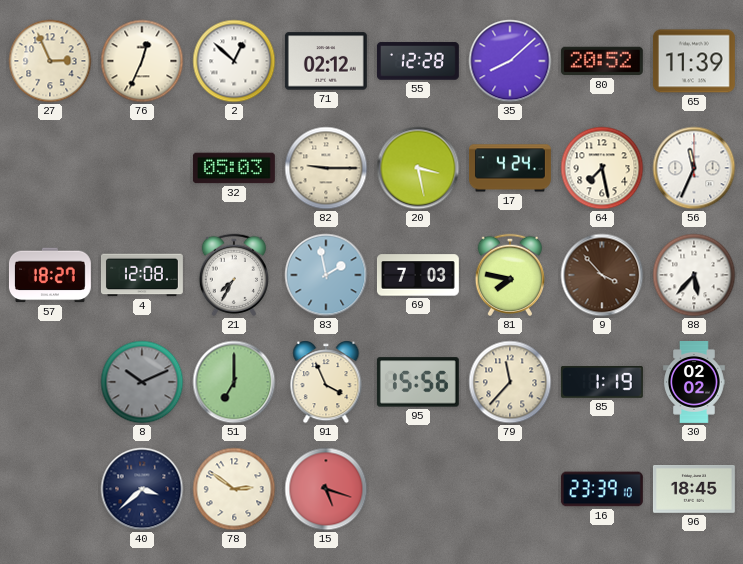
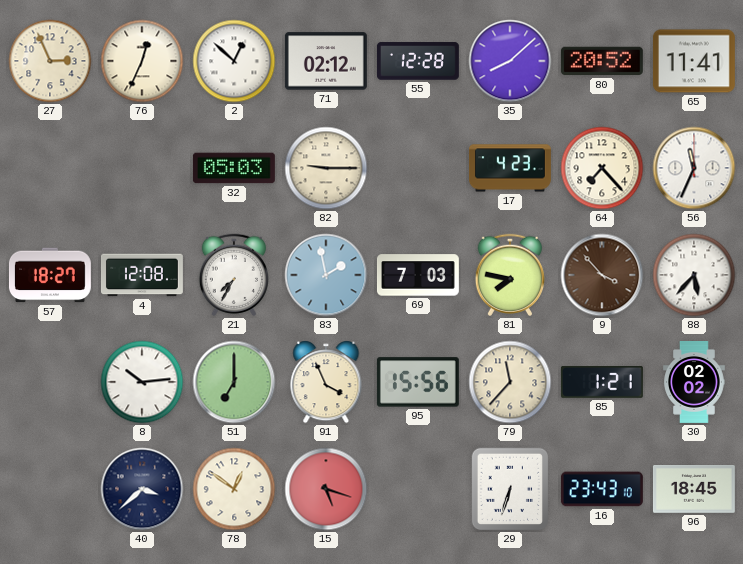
65: 11:39 -> 11:41 (694, 61)
20: 3:28 -> none (418, 168)
17: 4:24 -> 4:23 (511, 168)
64: 7:28 -> 7:23 (602, 168)
8: 10:11 -> 10:14 (142, 382)
8 dial: grey -> white (142, 382)
85: 1:19 -> 1:21 (602, 383)
78: 2:51 -> 12:51 (234, 489)
29: none -> 6:33 (510, 489)
16: 23:39 -> 23:43 (602, 489)
